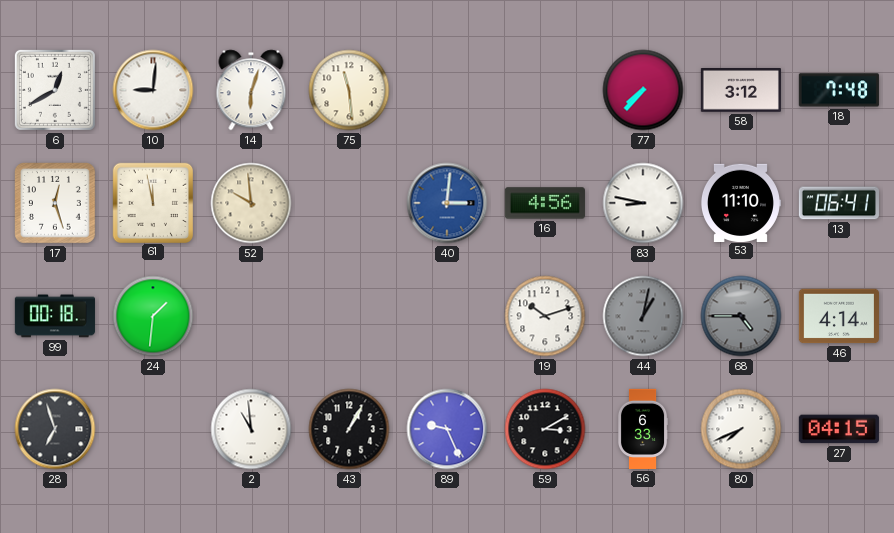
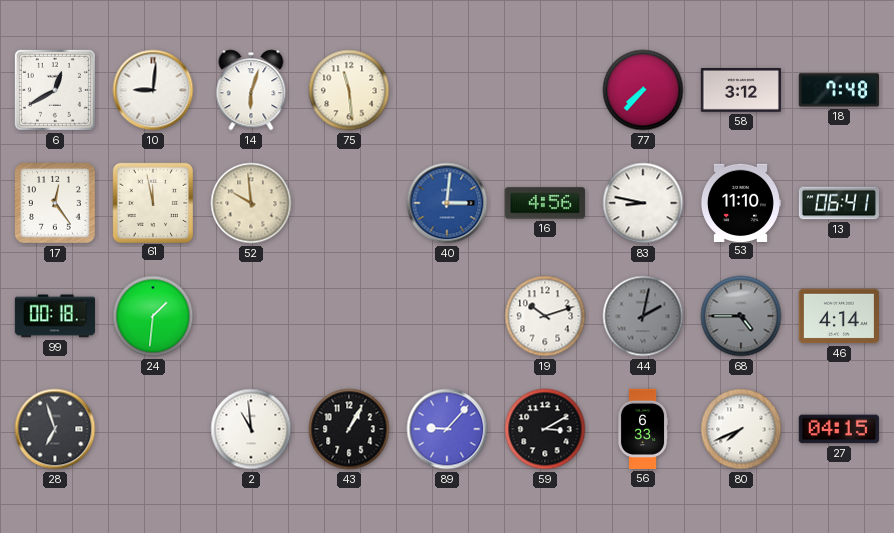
17: 12:27 -> 12:24 (56, 204)
44: 1:02 -> 2:02 (643, 316)
89: 9:26 -> 9:07 (447, 429)
